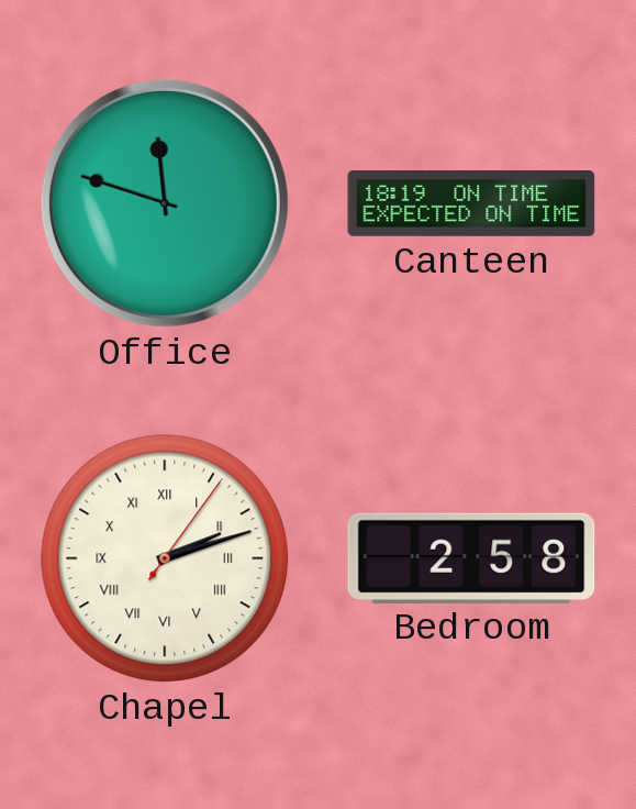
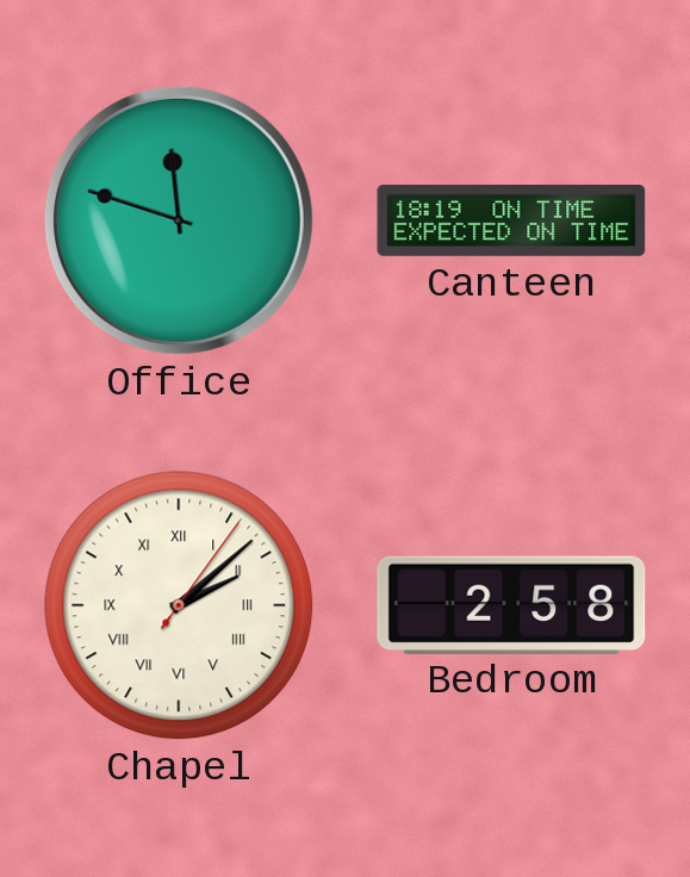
Chapel: 2:12 -> 2:08 (179, 605)
